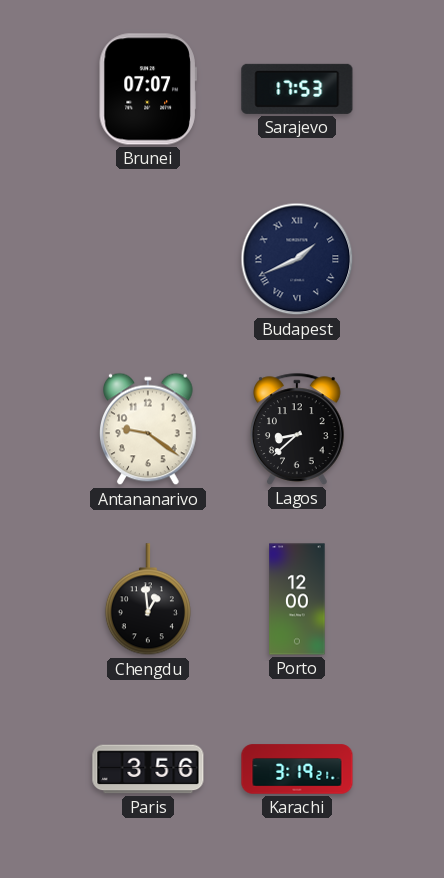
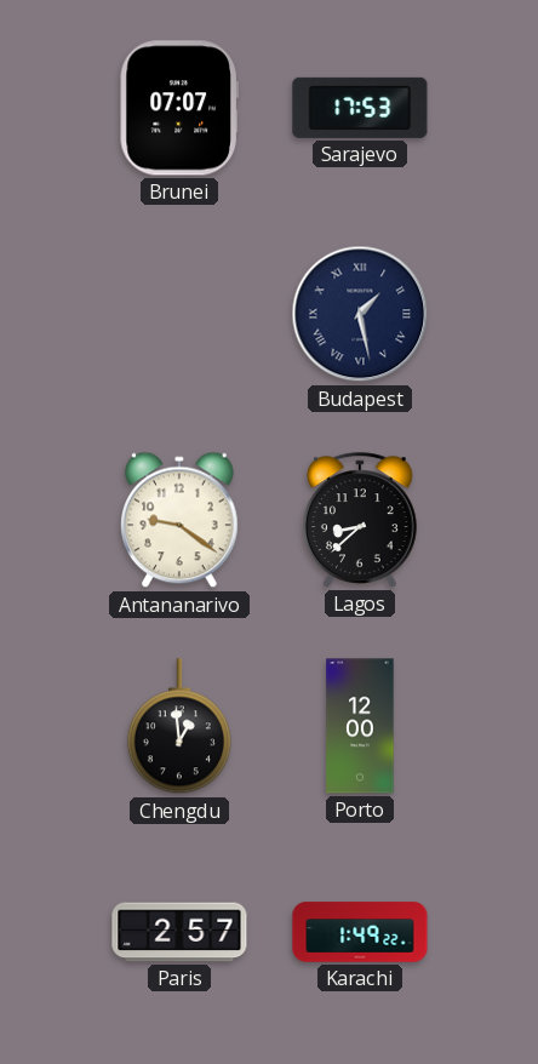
Budapest: 1:41 -> 1:28 (360, 314)
Paris: 3:56 -> 2:57 (179, 932)
Karachi: 3:19 -> 1:49 (360, 932)
